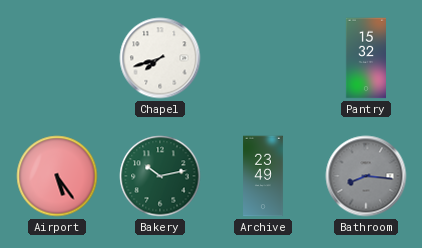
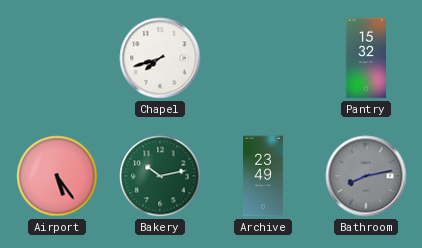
Bathroom: 8:16 -> 8:13 (366, 176)
